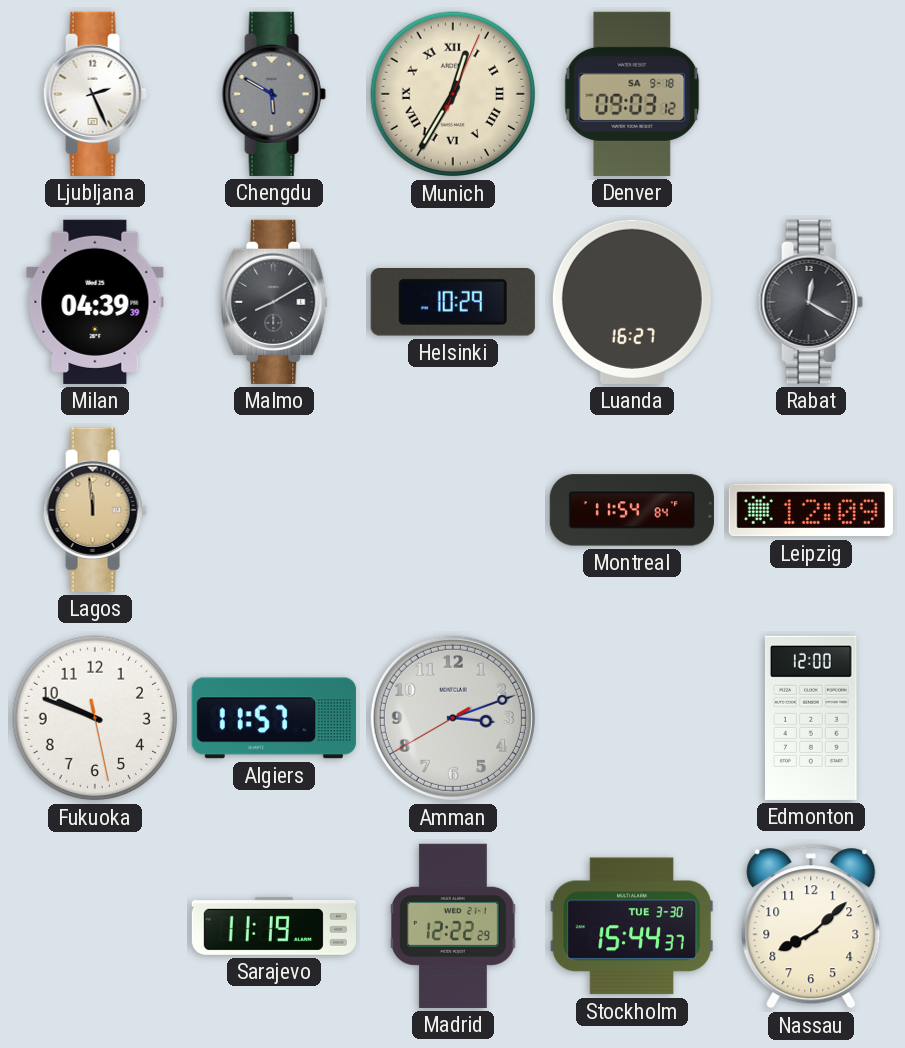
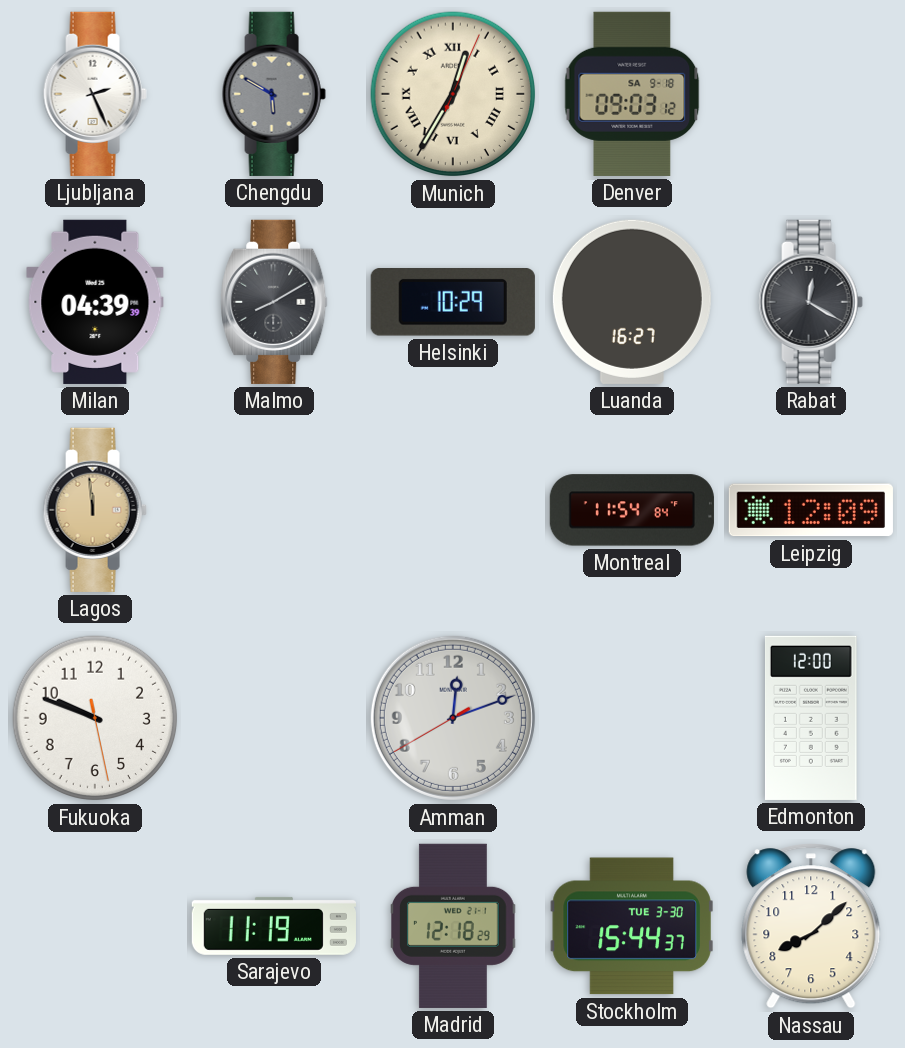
Algiers: 11:57 -> none (274, 718)
Amman: 3:11 -> 12:11 (453, 718)
Madrid: 12:22 -> 12:18 (453, 926)
